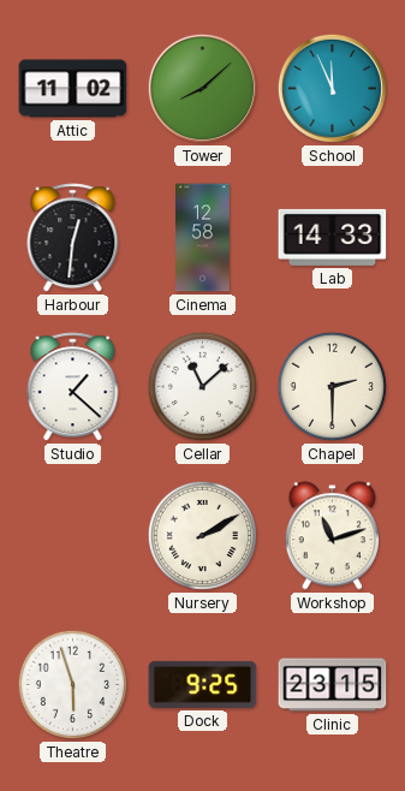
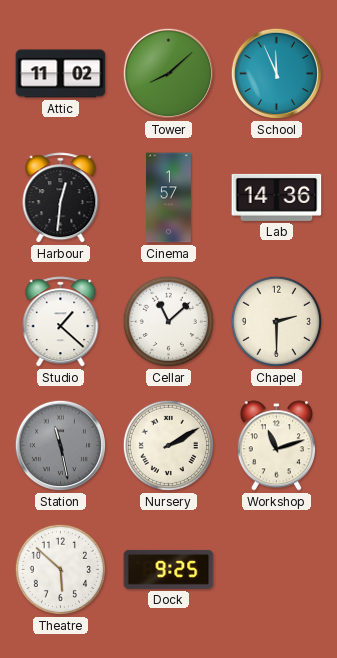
Cinema: 12:58 -> 1:57 (169, 198)
Lab: 14:33 -> 14:36 (277, 197)
Station: none -> 11:28 (60, 445)
Theatre: 5:57 -> 5:52 (60, 569)
Clinic: 23:15 -> none (333, 685)
